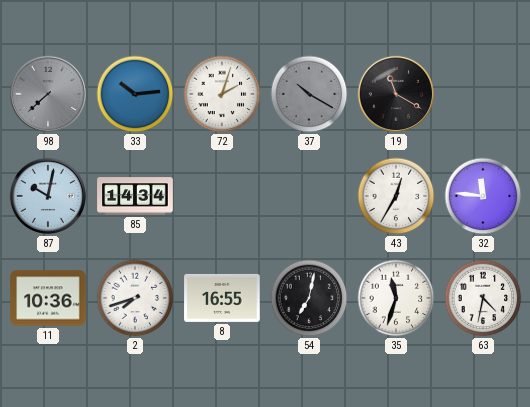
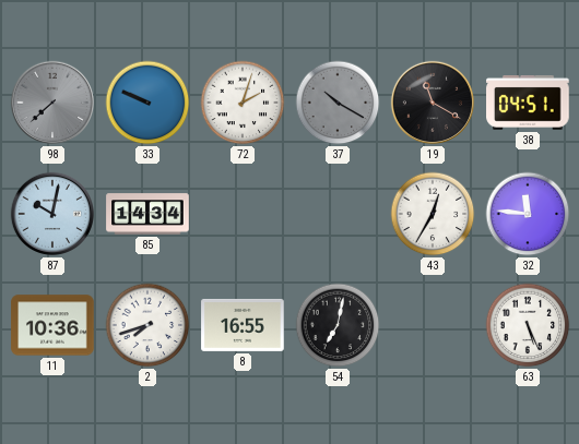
33: 10:14 -> 9:49 (147, 103)
38: none -> 04:51 (528, 103)
35: 11:33 -> none (396, 298)
63: 4:32 -> 5:26 (528, 325)
